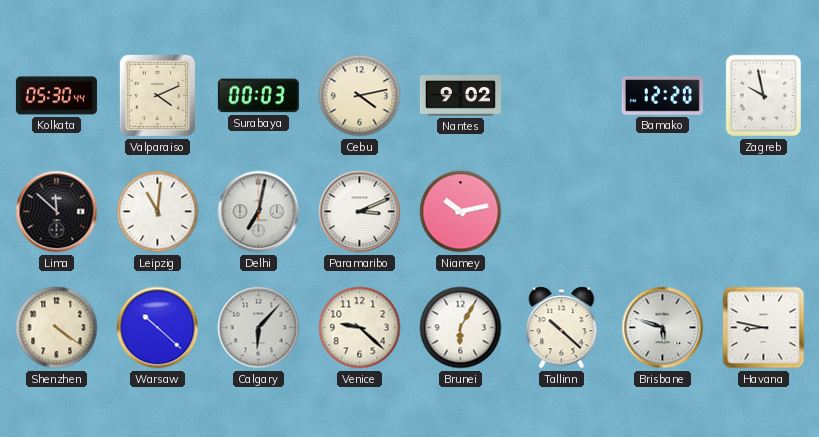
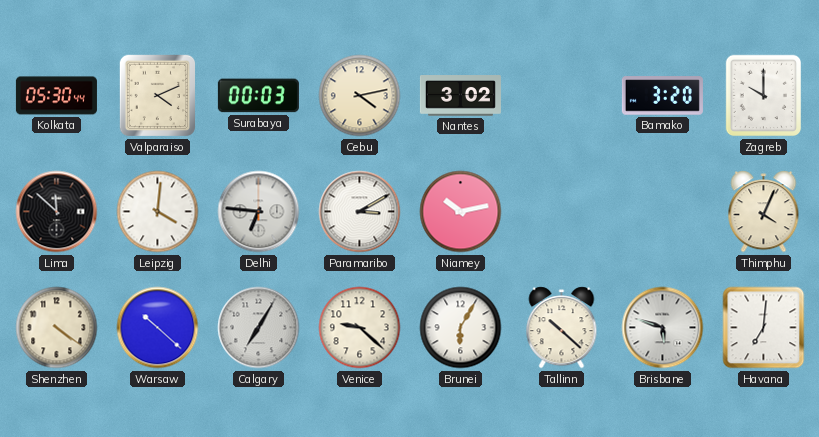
Nantes: 9:02 -> 3:02 (460, 96)
Bamako: 12:20 -> 3:20 (662, 96)
Zagreb: 9:58 -> 10:00 (763, 96)
Leipzig: 11:01 -> 4:01 (158, 212)
Delhi: 7:02 -> 6:46 (259, 212)
Paramaribo: 3:11 -> 3:10 (360, 212)
Thimphu: none -> 4:04 (764, 212)
Calgary: 6:07 -> 7:05 (259, 328)
Havana: 8:47 -> 7:01 (764, 328)
